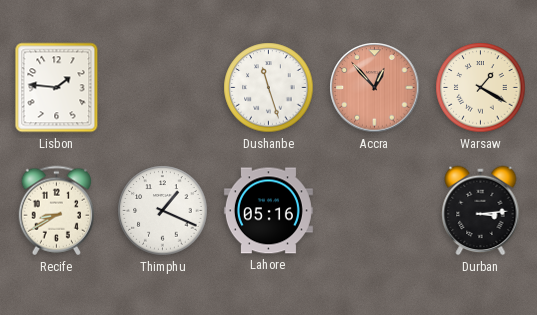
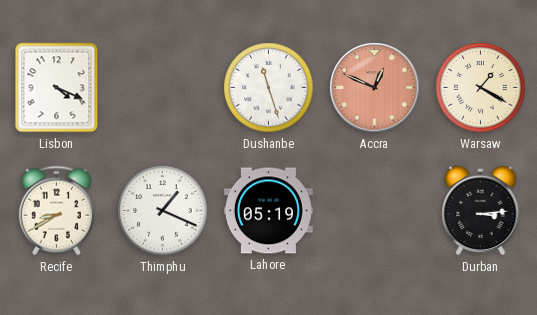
Lisbon: 1:46 -> 4:19 (57, 88)
Accra: 12:53 -> 12:49 (375, 88)
Lahore: 05:16 -> 05:19 (268, 211)
